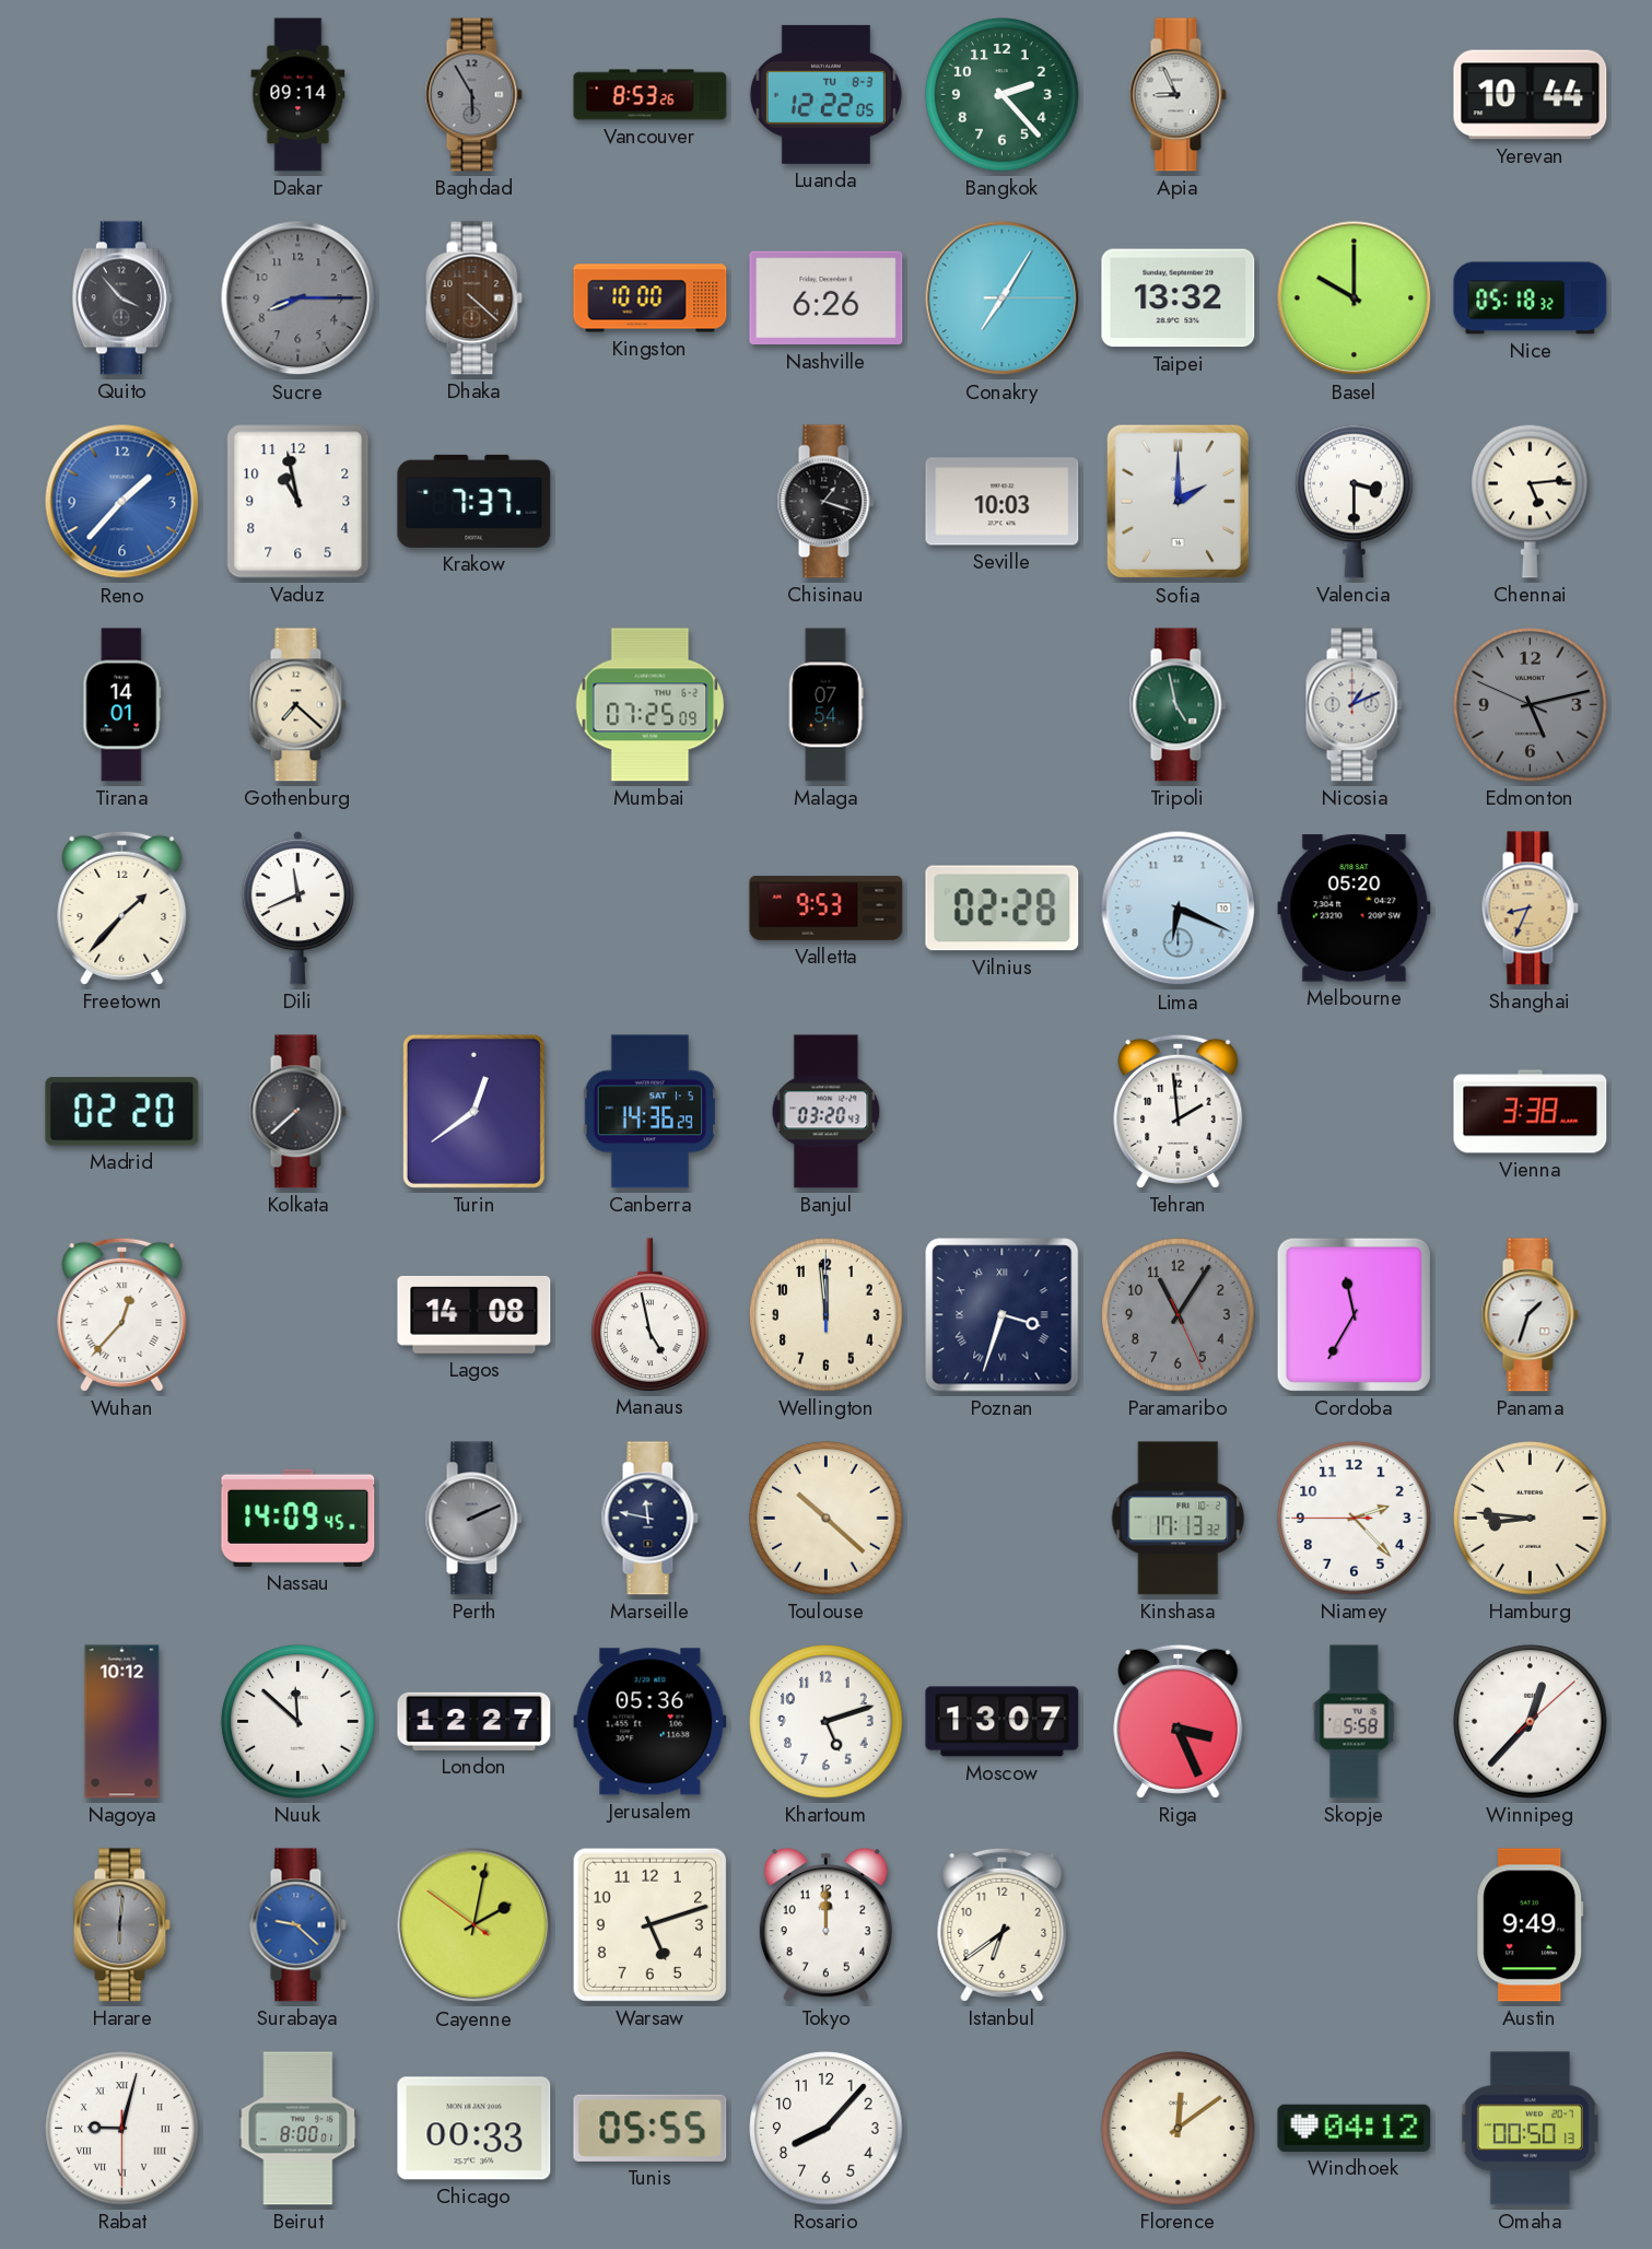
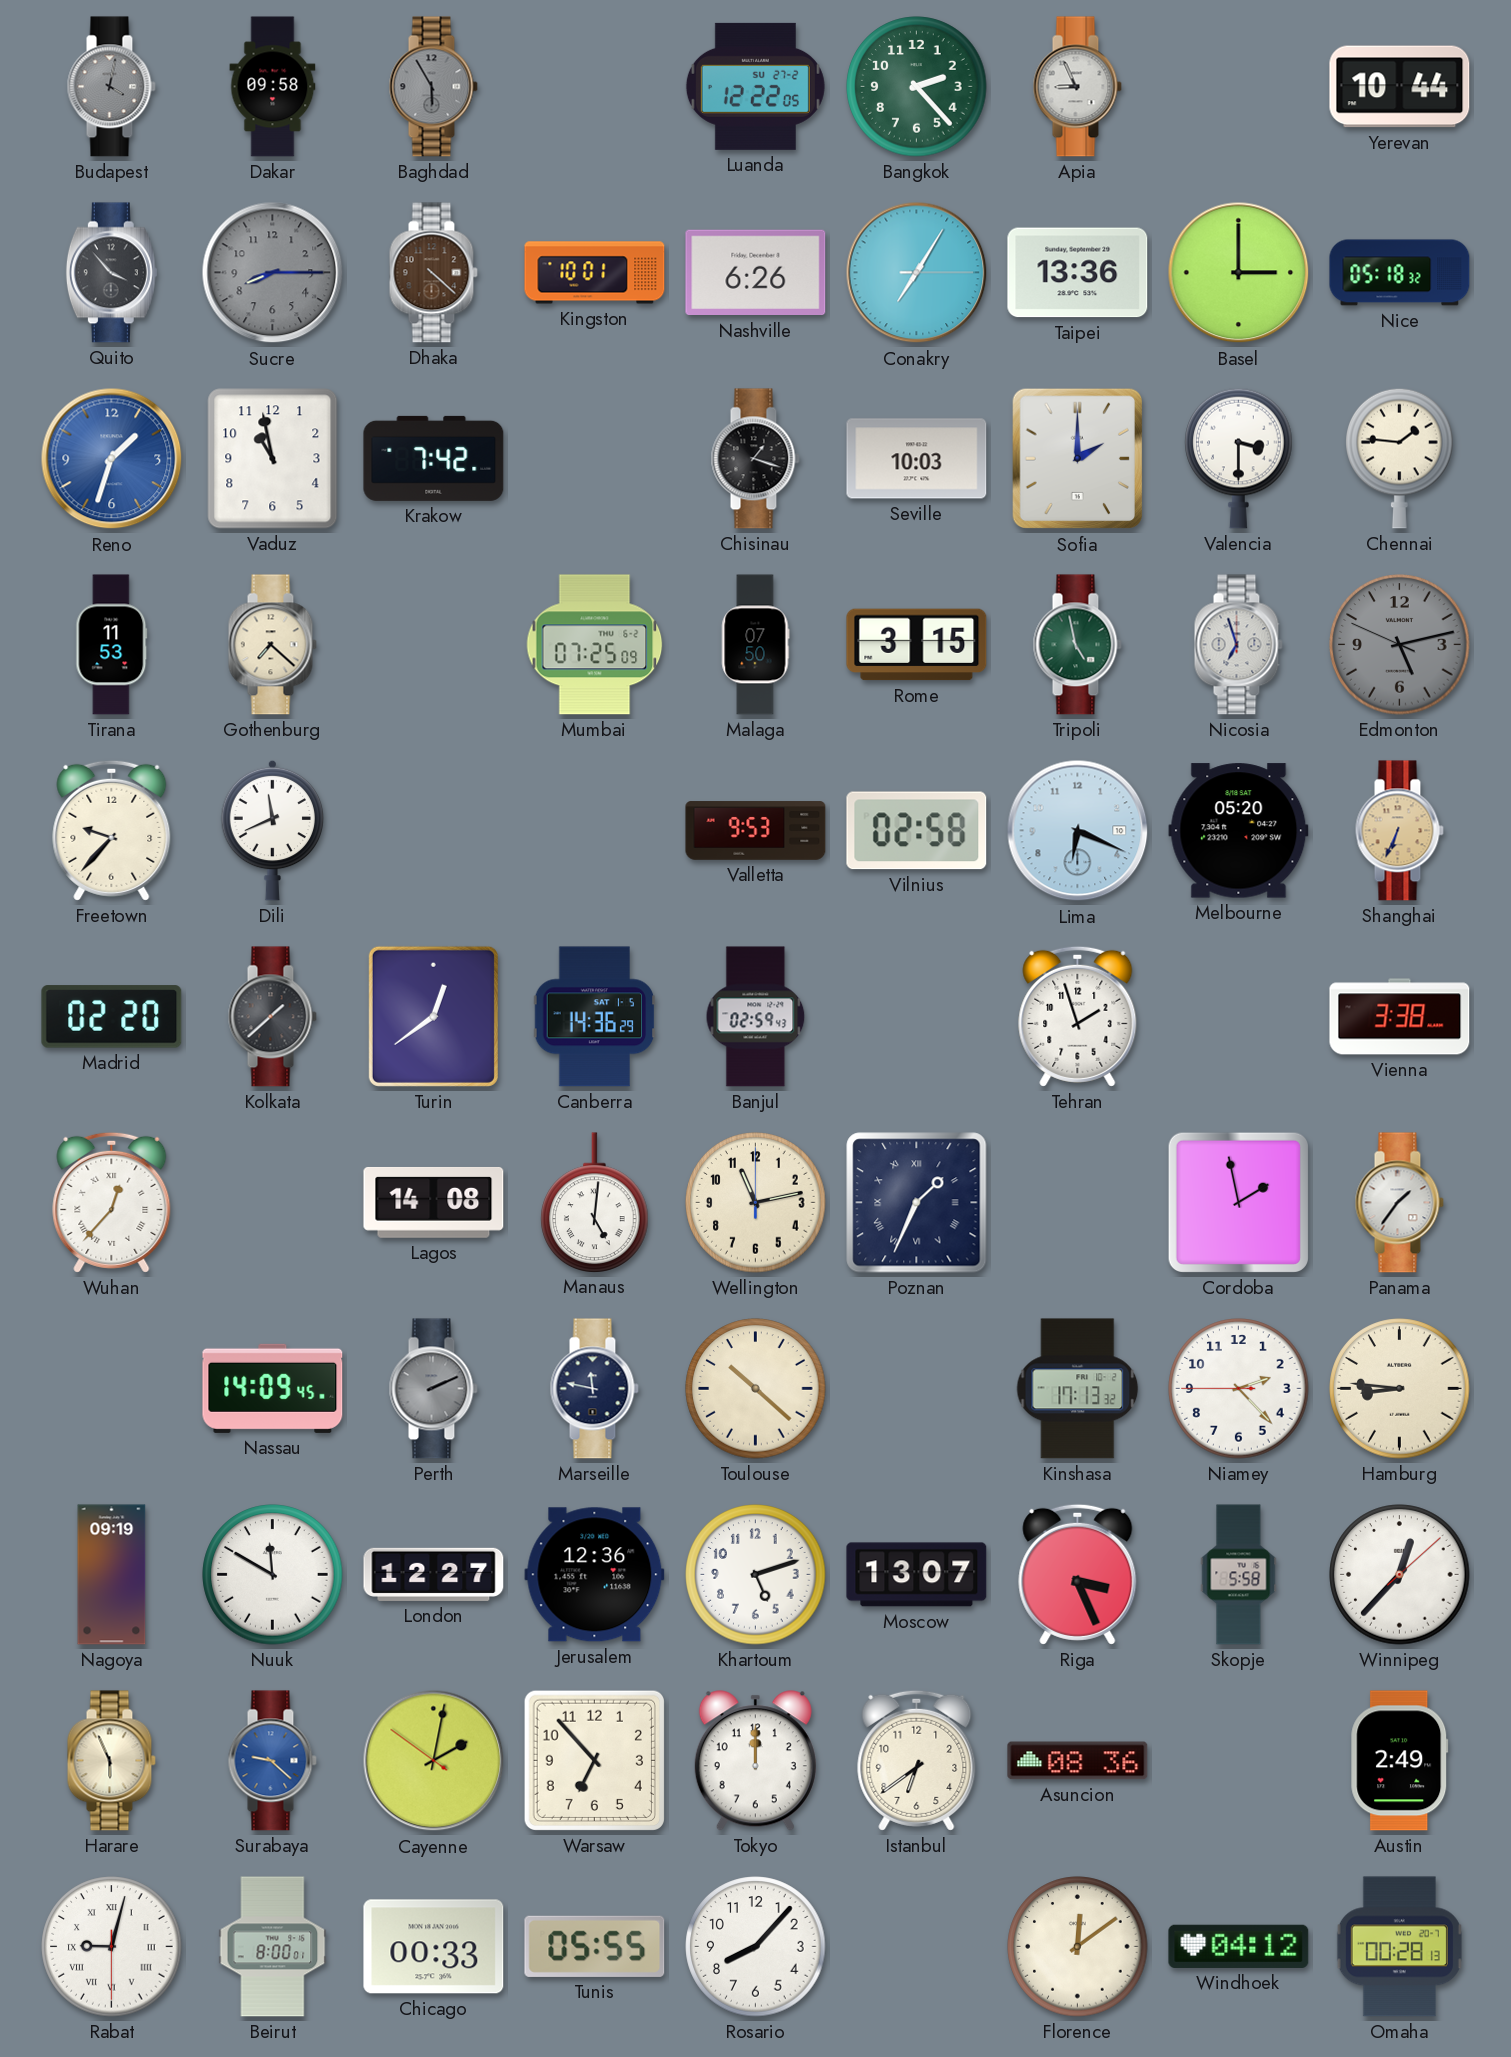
Budapest: none -> 4:02 (111, 87)
Dakar: 09:14 -> 09:58 (273, 87)
Vancouver: 8:53 -> none (651, 95)
Luanda date: TU 8-3 -> SU 27-2 (755, 86)
Kingston: 10:00 -> 10:01 (595, 273)
Taipei: 13:32 -> 13:36 (1078, 273)
Basel: 10:00 -> 3:00 (1239, 273)
Reno: 1:37 -> 1:33 (112, 459)
Krakow: 7:37 -> 7:42 (434, 458)
Chennai: 5:14 -> 1:46 (1400, 458)
Tirana: 14:01 -> 11:53 (112, 645)
Malaga: 07:54 -> 07:50 (755, 645)
Rome: none -> 3:15 (917, 645)
Nicosia: 1:11 -> 6:57 (1238, 645)
Freetown: 1:37 -> 9:37 (112, 830)
Vilnius: 02:28 -> 02:58 (917, 831)
Shanghai: 8:34 -> 6:34 (1399, 831)
Kolkata: 7:38 -> 1:38 (272, 1017)
Banjul: 03:20 -> 02:59 (756, 1017)
Tehran: 1:59 -> 1:57 (1078, 1016)
Manaus: 4:58 -> 5:01 (595, 1202)
Wellington: 11:59 -> 11:13 (756, 1203)
Poznan: 3:33 -> 1:34 (917, 1203)
Paramaribo: 11:05 -> none (1179, 1315)
Cordoba: 11:35 -> 1:58 (1238, 1202)
Panama: 1:33 -> 1:36 (1399, 1203)
Nagoya: 10:12 -> 09:19 (112, 1575)
Nuuk: 11:52 -> 11:50 (273, 1575)
Jerusalem: 05:36 -> 12:36 (595, 1575)
Harare: 6:01 -> 5:56 (111, 1761)
Harare dial: grey -> cream (111, 1761)
Warsaw: 5:12 -> 6:53 (594, 1760)
Asuncion: none -> 08:36 (1078, 1761)
Austin: 9:49 -> 2:49 (1400, 1761)
Omaha: 00:50 -> 00:28 (1399, 1947)
